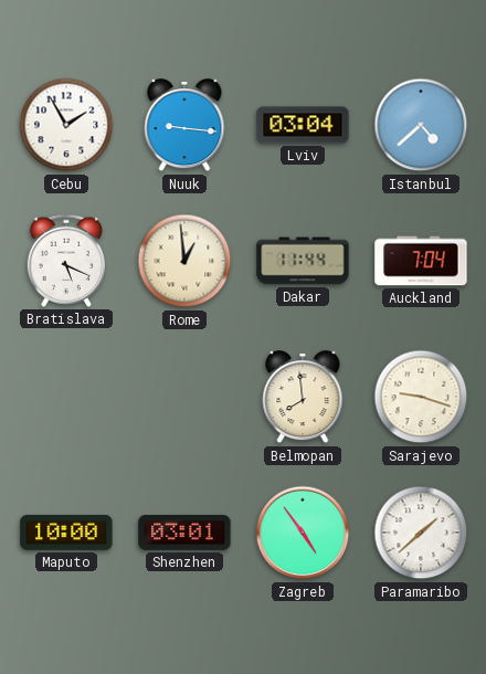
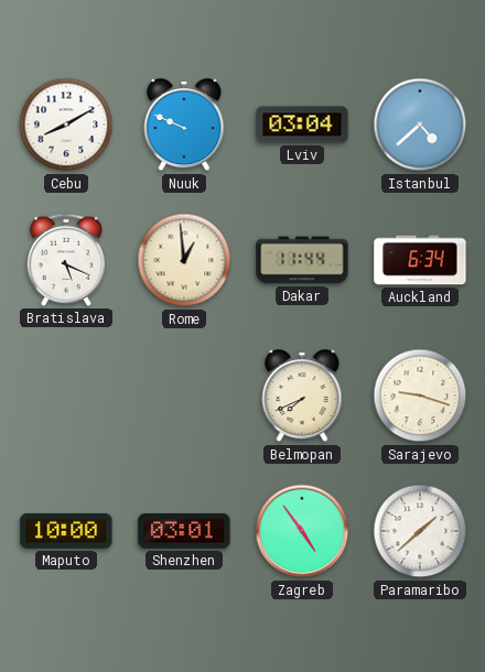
Cebu: 1:55 -> 8:10 (66, 124)
Nuuk: 9:16 -> 9:49 (184, 126)
Auckland: 7:04 -> 6:34 (420, 260)
Belmopan: 7:59 -> 7:41 (302, 397)
